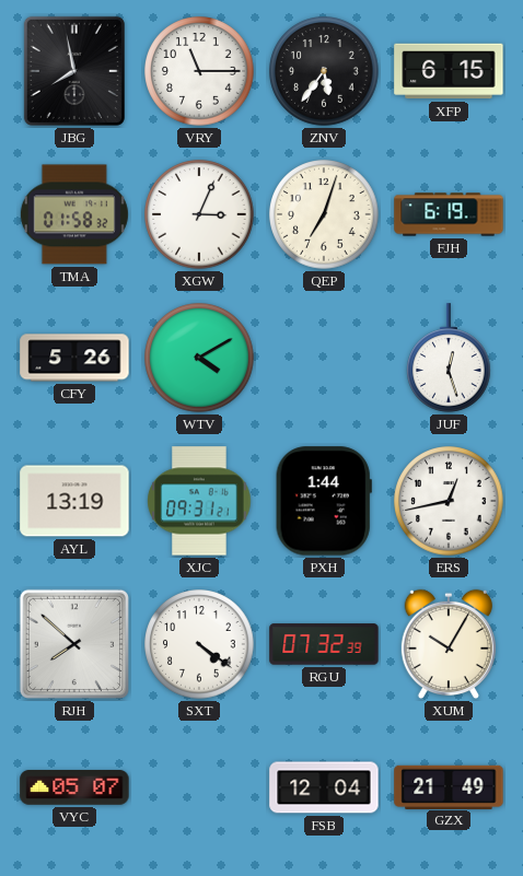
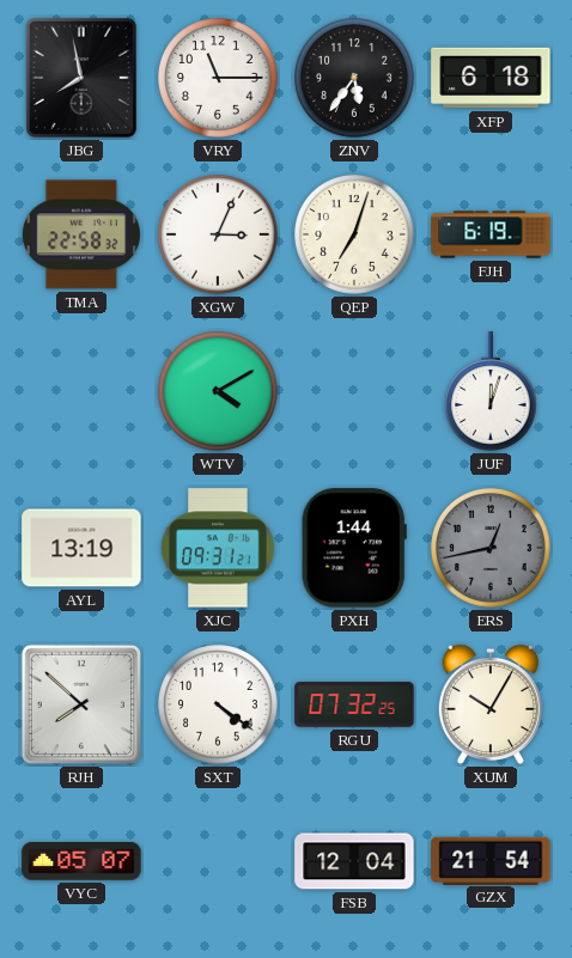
XFP: 6:15 -> 6:18 (491, 78)
TMA: 01:58 -> 22:58 (81, 234)
CFY: 5:26 -> none (74, 358)
JUF: 12:27 -> 12:03 (492, 391)
ERS dial: white -> grey (491, 548)
RGU: 07:32:39 -> 07:32:25 (354, 704)
GZX: 21:49 -> 21:54 (491, 860)
